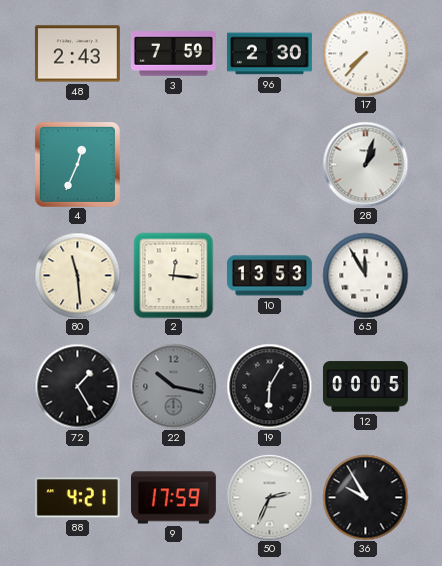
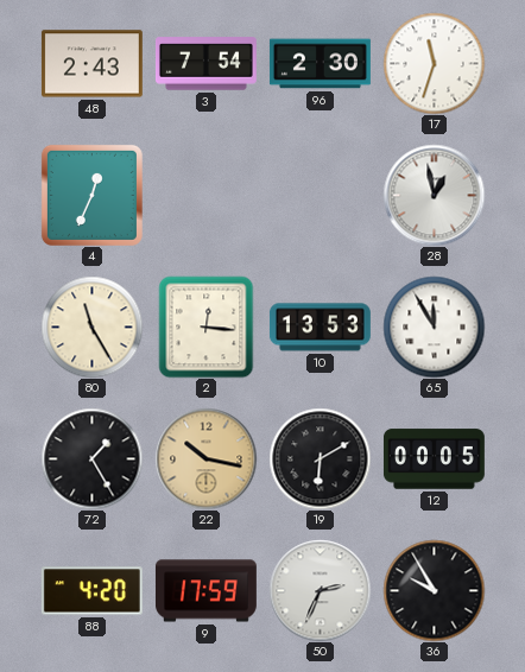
3: 7:59 -> 7:54 (205, 64)
17: 7:37 -> 11:33 (434, 63)
28: 1:03 -> 12:58 (434, 195)
80: 11:29 -> 11:25 (91, 327)
22 dial: grey -> champagne (205, 458)
19: 6:05 -> 6:10 (320, 458)
88: 4:21 -> 4:20 (91, 591)
